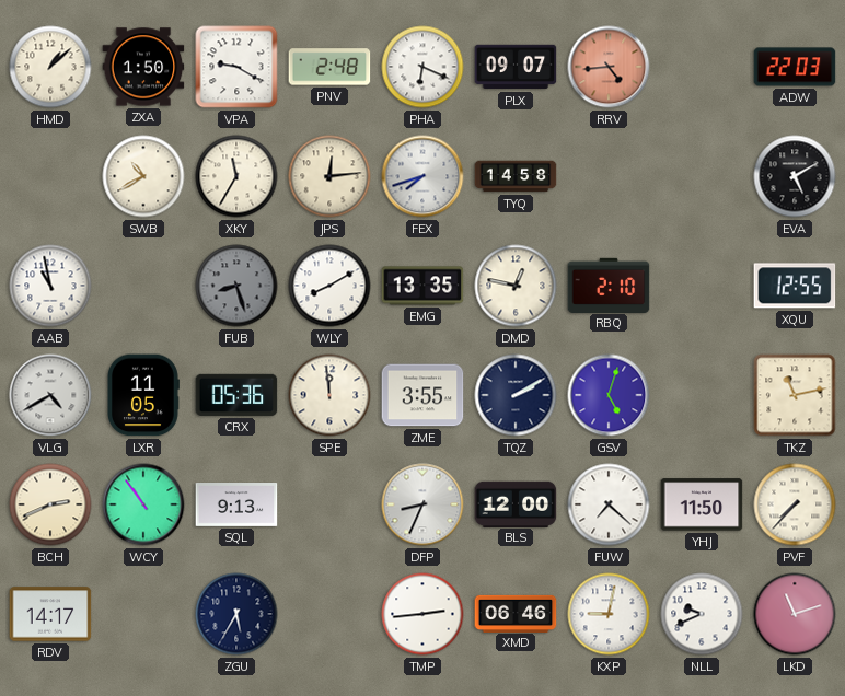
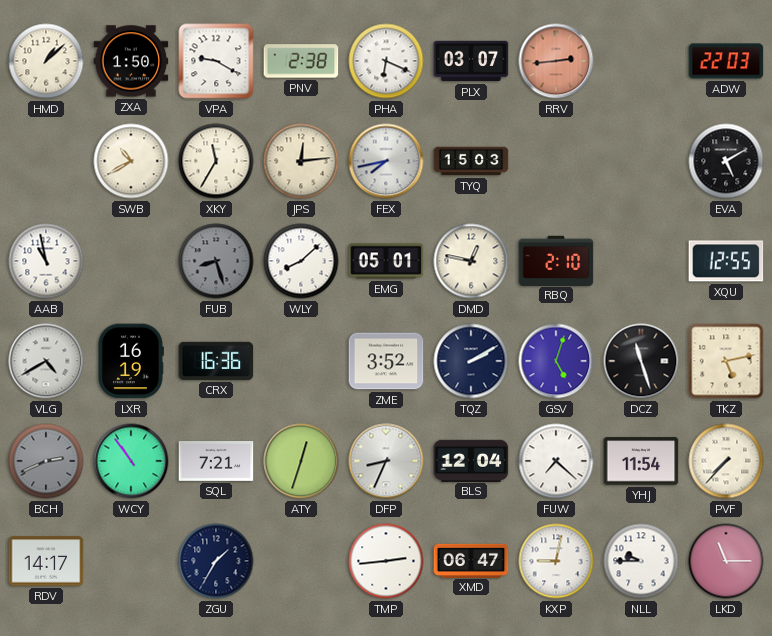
PNV: 2:48 -> 2:38 (301, 61)
PLX: 09:07 -> 03:07 (471, 61)
RRV: 4:44 -> 2:44 (556, 61)
FEX: 7:42 -> 7:43 (386, 161)
TYQ: 14:58 -> 15:03 (471, 161)
WLY: 8:10 -> 8:08 (301, 261)
EMG: 13:35 -> 05:01 (386, 261)
LXR: 11:05 -> 16:19 (131, 361)
CRX: 05:36 -> 16:36 (216, 361)
SPE: 11:59 -> none (329, 395)
ZME: 3:55 -> 3:52 (386, 361)
DCZ: none -> 11:27 (641, 361)
TKZ: 11:13 -> 5:13 (726, 361)
BCH dial: cream -> grey (46, 461)
SQL: 9:13 -> 7:21 (216, 462)
ATY: none -> 12:33 (301, 461)
BLS: 12:00 -> 12:04 (471, 460)
YHJ: 11:50 -> 11:54 (641, 461)
ZGU: 5:35 -> 1:35 (216, 561)
XMD: 06:46 -> 06:47 (471, 560)
NLL: 9:41 -> 9:45 (641, 561)
LKD: 11:12 -> 11:15 (726, 561)
